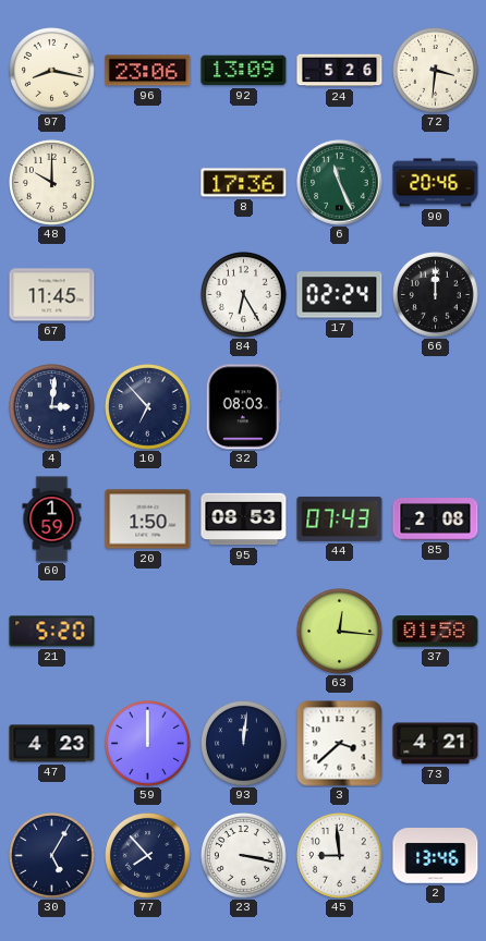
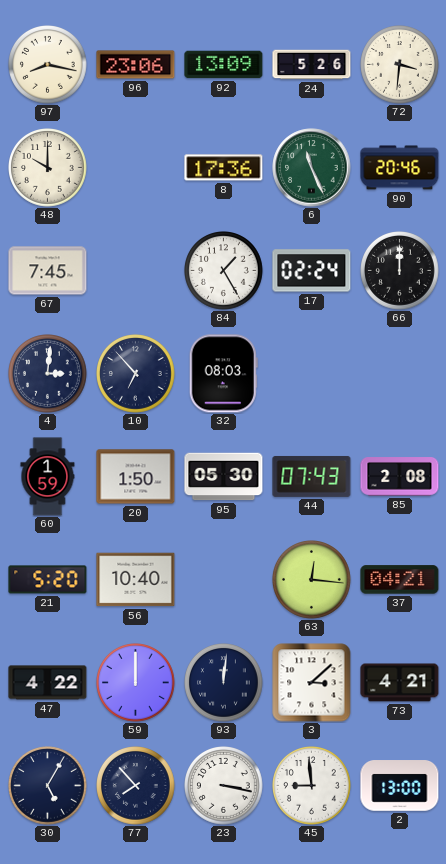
67: 11:45 -> 7:45 (48, 271)
84: 6:25 -> 1:25 (224, 271)
95: 08:53 -> 05:30 (224, 477)
56: none -> 10:40 (136, 580)
37: 01:58 -> 04:21 (400, 580)
47: 4:23 -> 4:22 (48, 683)
3: 3:38 -> 3:08 (312, 683)
2: 13:46 -> 13:00 (400, 786)
